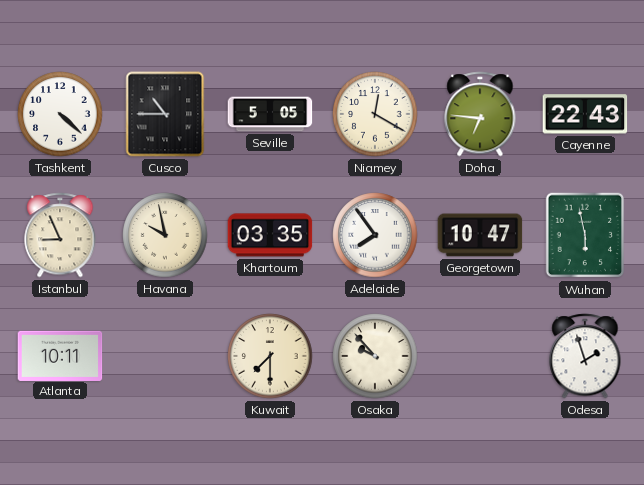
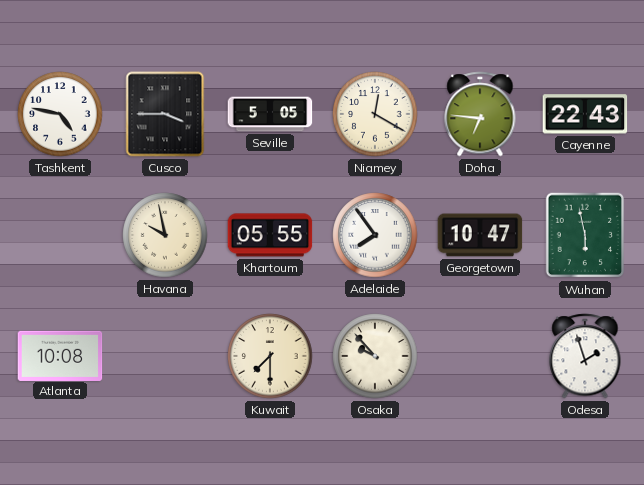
Tashkent: 4:22 -> 4:47 (60, 114)
Cusco: 10:45 -> 3:45 (165, 114)
Istanbul: 8:56 -> none (60, 235)
Khartoum: 03:35 -> 05:55 (270, 235)
Atlanta: 10:11 -> 10:08 (60, 355)
